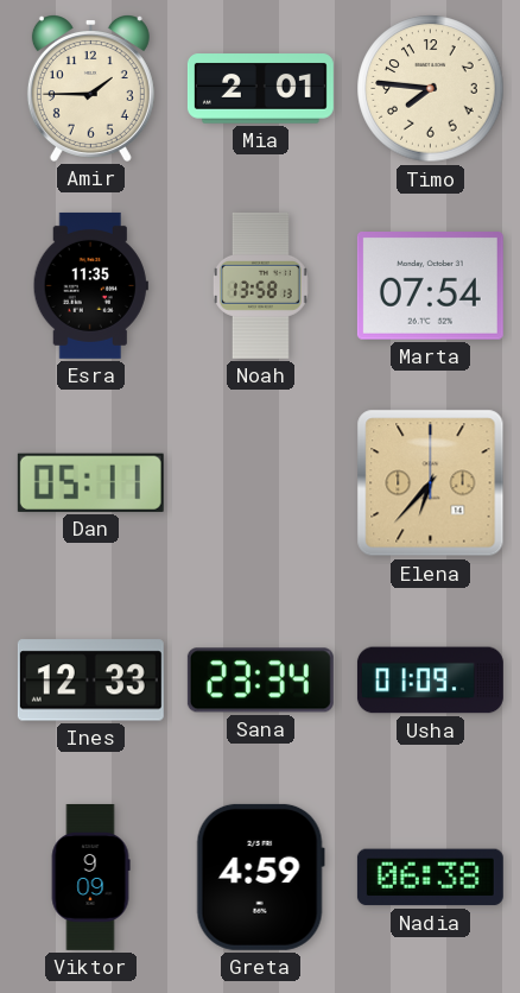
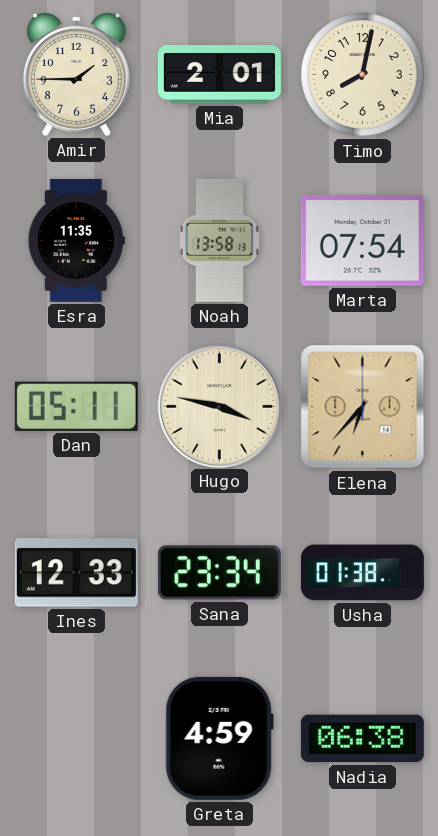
Timo: 7:46 -> 8:02 (363, 75)
Hugo: none -> 3:47 (219, 406)
Usha: 01:09 -> 01:38 (362, 573)
Viktor: 9:09 -> none (90, 877)
